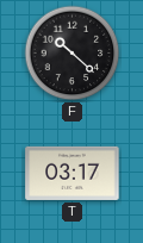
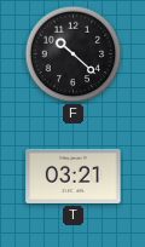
T: 03:17 -> 03:21 (74, 176)
